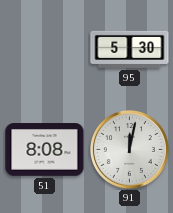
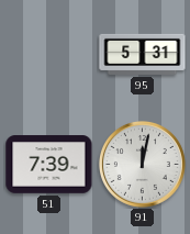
95: 5:30 -> 5:31 (143, 54)
51: 8:08 -> 7:39 (49, 165)
